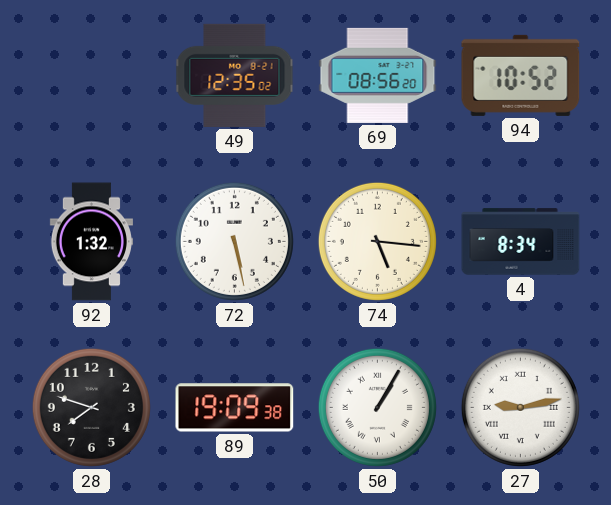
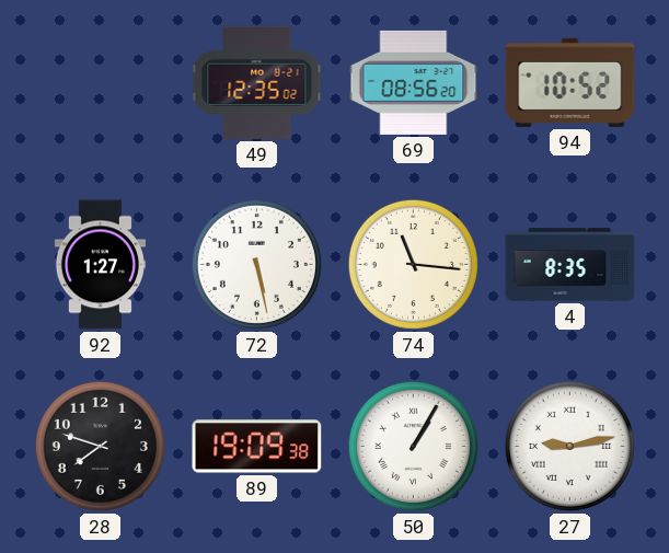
92: 1:32 -> 1:27 (100, 265)
74: 5:16 -> 11:16 (413, 264)
4: 8:34 -> 8:35 (570, 265)
